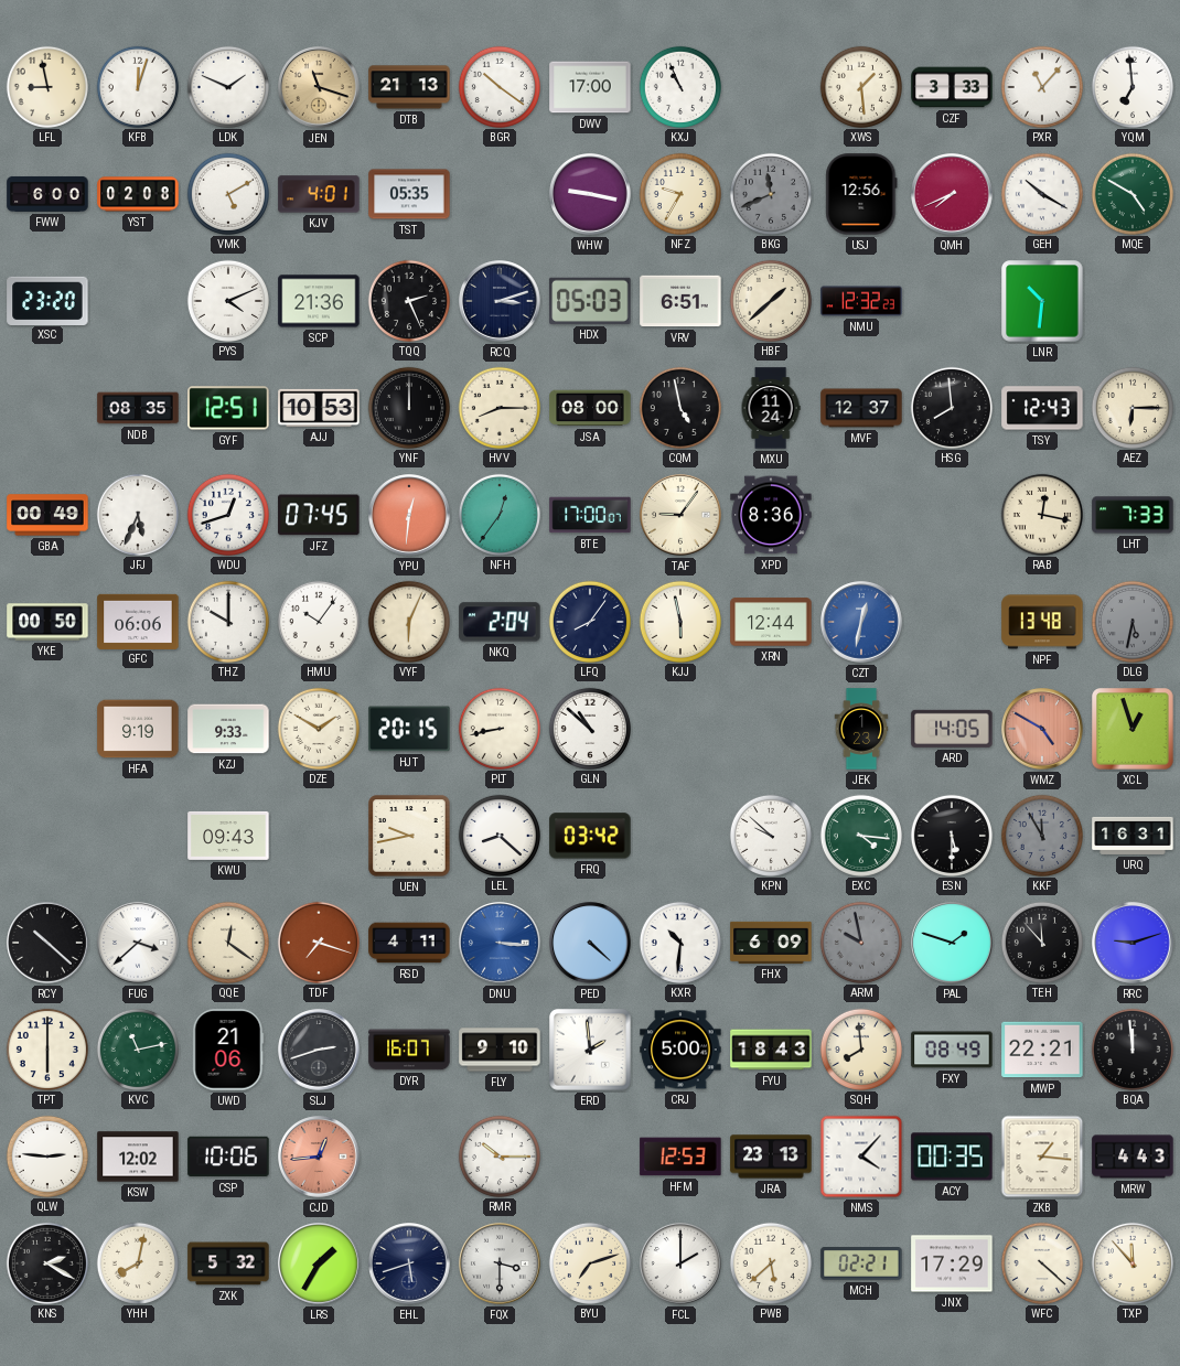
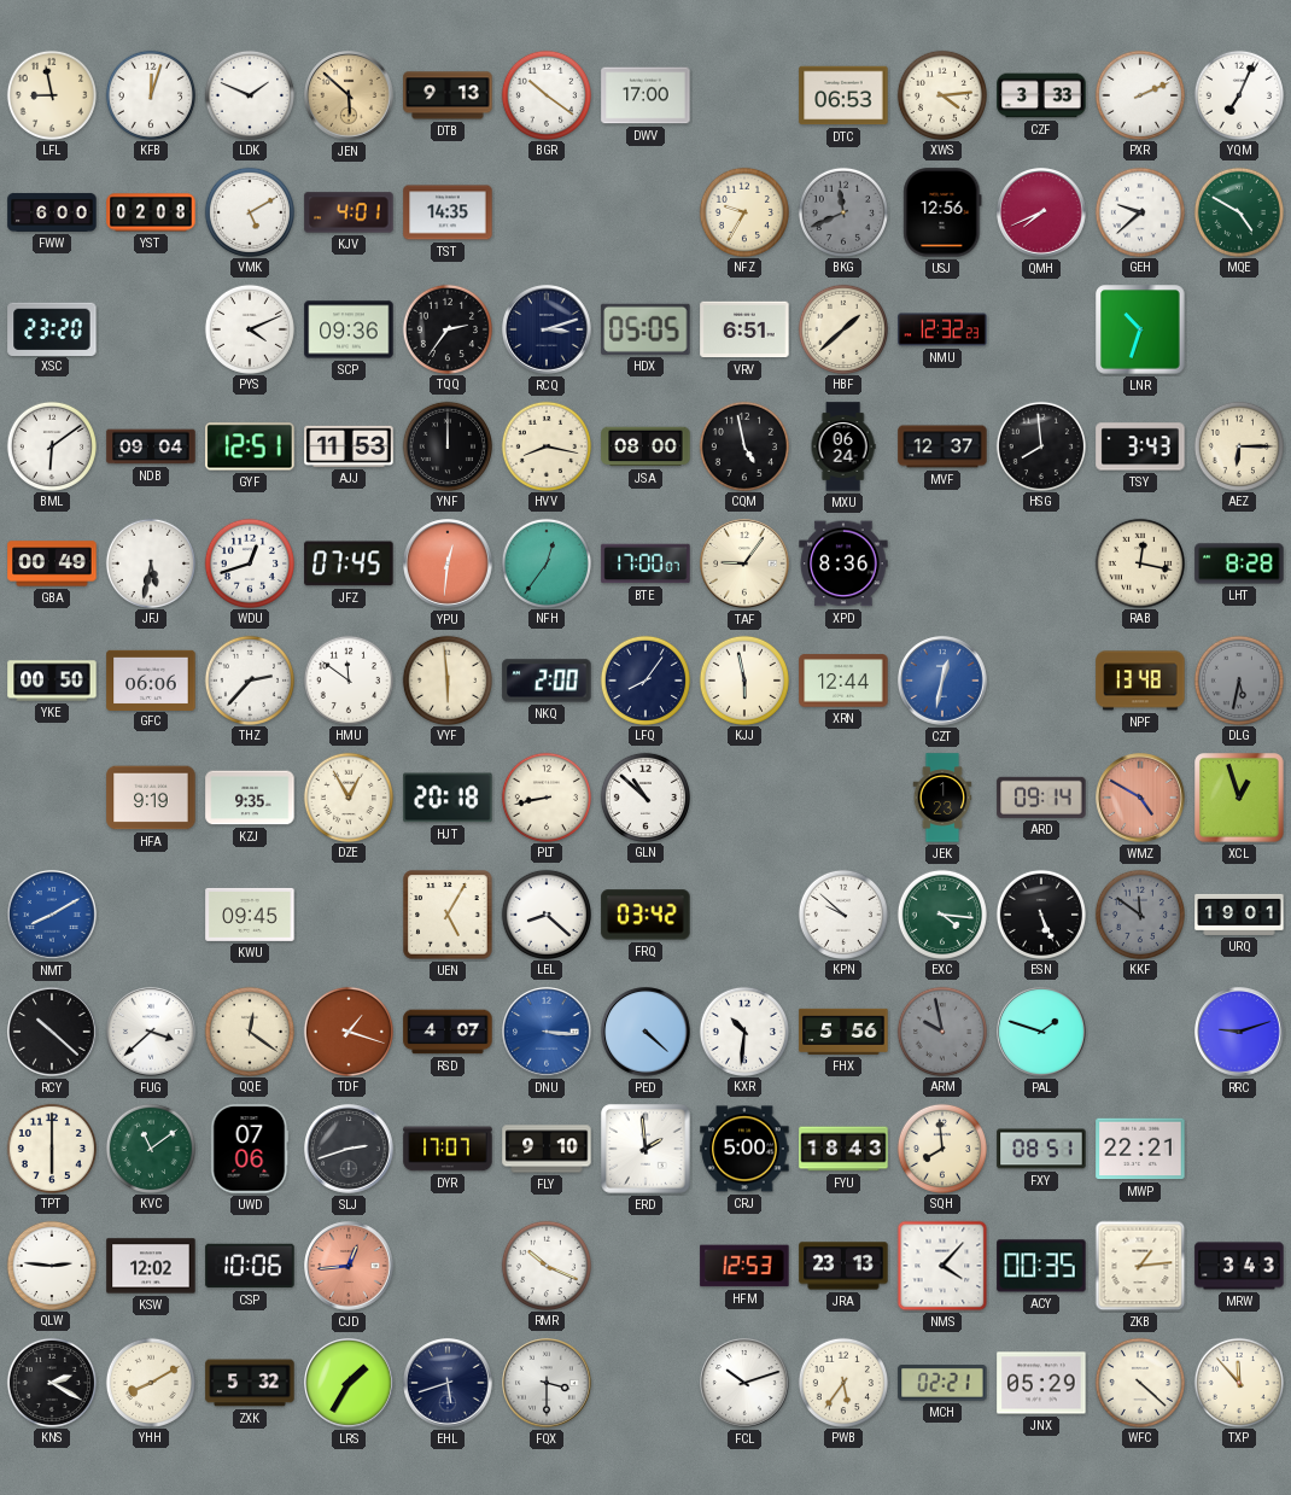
JEN: 11:18 -> 5:52 (349, 95)
DTB: 21:13 -> 9:13 (448, 95)
KXJ: 10:56 -> none (679, 86)
DTC: none -> 06:53 (843, 95)
XWS: 1:29 -> 4:14 (941, 94)
PXR: 11:07 -> 2:11 (1139, 94)
YQM: 6:59 -> 7:04 (1238, 94)
TST: 05:35 -> 14:35 (448, 212)
WHW: 9:17 -> none (590, 194)
GEH: 10:20 -> 9:38 (1139, 211)
SCP: 21:36 -> 09:36 (349, 329)
TQQ: 2:26 -> 2:36 (446, 328)
HDX: 05:03 -> 05:05 (645, 329)
LNR: 10:31 -> 10:33 (1140, 329)
BML: none -> 6:09 (51, 445)
NDB: 08:35 -> 09:04 (151, 446)
AJJ: 10:53 -> 11:53 (349, 446)
HVV: 8:15 -> 8:17 (545, 445)
MXU: 11:24 -> 06:24 (843, 446)
TSY: 12:43 -> 3:43 (1140, 446)
JFJ: 5:34 -> 5:32 (150, 562)
LHT: 7:33 -> 8:28 (1239, 563)
THZ: 10:00 -> 2:37 (249, 679)
HMU: 10:06 -> 11:51 (347, 679)
VYF: 6:04 -> 5:59 (446, 679)
NKQ: 2:04 -> 2:00 (547, 681)
KZJ: 9:33 -> 9:35 (250, 798)
DZE: 1:50 -> 12:55 (347, 796)
HJT: 20:15 -> 20:18 (448, 798)
ARD: 14:05 -> 09:14 (1041, 798)
NMT: none -> 8:10 (52, 915)
KWU: 09:43 -> 09:45 (250, 915)
UEN: 9:43 -> 5:05 (448, 915)
ESN: 5:30 -> 5:26 (1040, 913)
KKF: 11:55 -> 11:51 (1139, 913)
URQ: 16:31 -> 19:01 (1239, 915)
TDF: 7:18 -> 1:18 (347, 1030)
RSD: 4:11 -> 4:07 (448, 1032)
FHX: 6:09 -> 5:56 (843, 1032)
TEH: 11:53 -> none (1041, 942)
KVC: 11:13 -> 11:09 (150, 1147)
UWD: 21:06 -> 07:06 (250, 1149)
DYR: 16:07 -> 17:07 (448, 1149)
FXY: 08:49 -> 08:51 (1041, 1149)
BQA: 11:59 -> none (1131, 1048)
RMR: 10:15 -> 10:19 (545, 1265)
ZKB: 1:16 -> 1:14 (1140, 1266)
MRW: 4:43 -> 3:43 (1239, 1266)
YHH: 8:02 -> 8:10 (150, 1382)
BYU: 7:12 -> none (589, 1262)
FCL: 2:00 -> 10:12 (744, 1383)
PWB: 5:38 -> 5:36 (842, 1382)
JNX: 17:29 -> 05:29 (1041, 1383)
